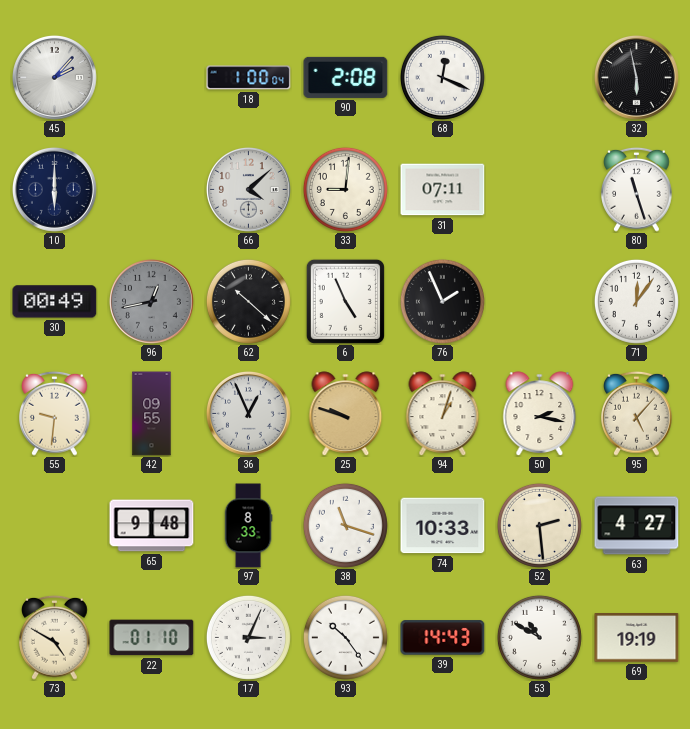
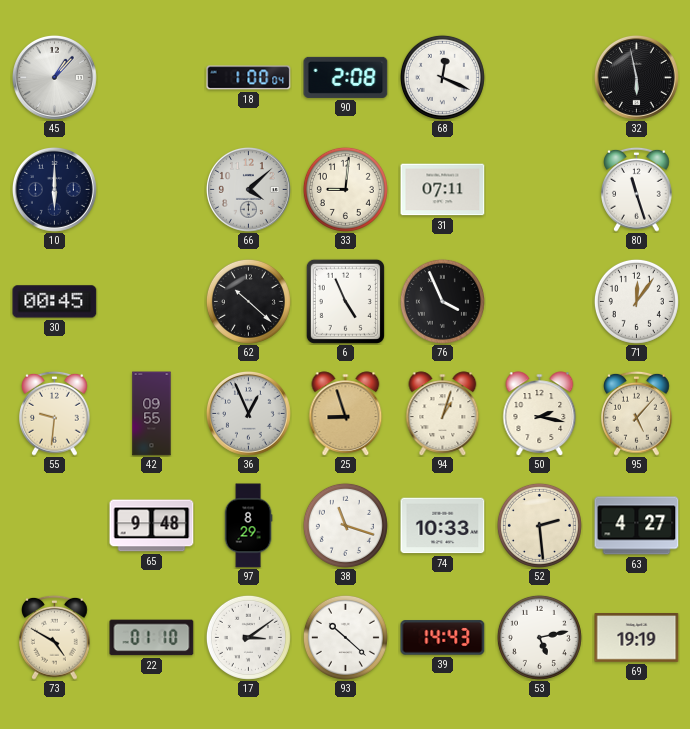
45: 2:07 -> 1:07 (54, 77)
30: 00:49 -> 00:45 (55, 302)
96: 12:43 -> none (151, 301)
76: 1:56 -> 3:56 (442, 301)
25: 9:48 -> 8:57 (346, 414)
97: 8:33 -> 8:29 (248, 526)
17: 3:04 -> 3:09 (248, 637)
93: 10:24 -> 10:22 (345, 637)
53: 10:50 -> 5:13 (539, 637)
